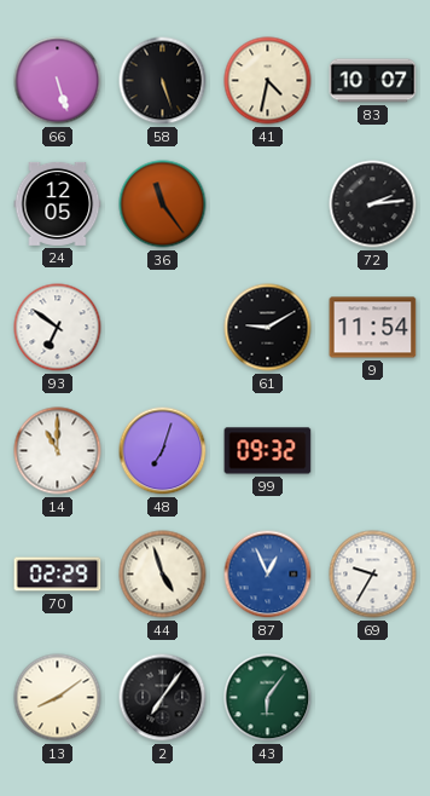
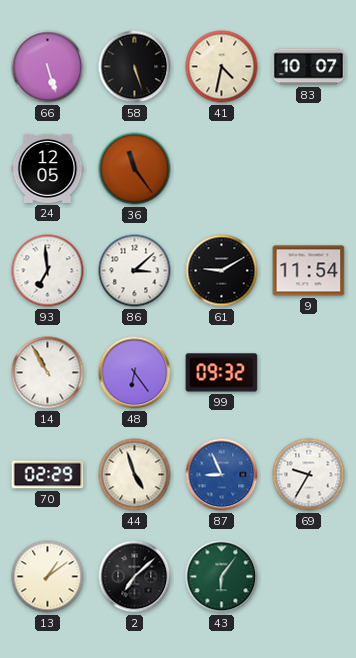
72: 2:14 -> none (373, 204)
93: 6:51 -> 6:59 (48, 271)
86: none -> 3:08 (135, 271)
14: 11:00 -> 10:55 (48, 373)
48: 7:03 -> 6:24 (135, 373)
87: 12:56 -> 8:56 (222, 475)
13: 8:09 -> 1:09 (48, 577)
2: 7:06 -> 7:08 (135, 577)
